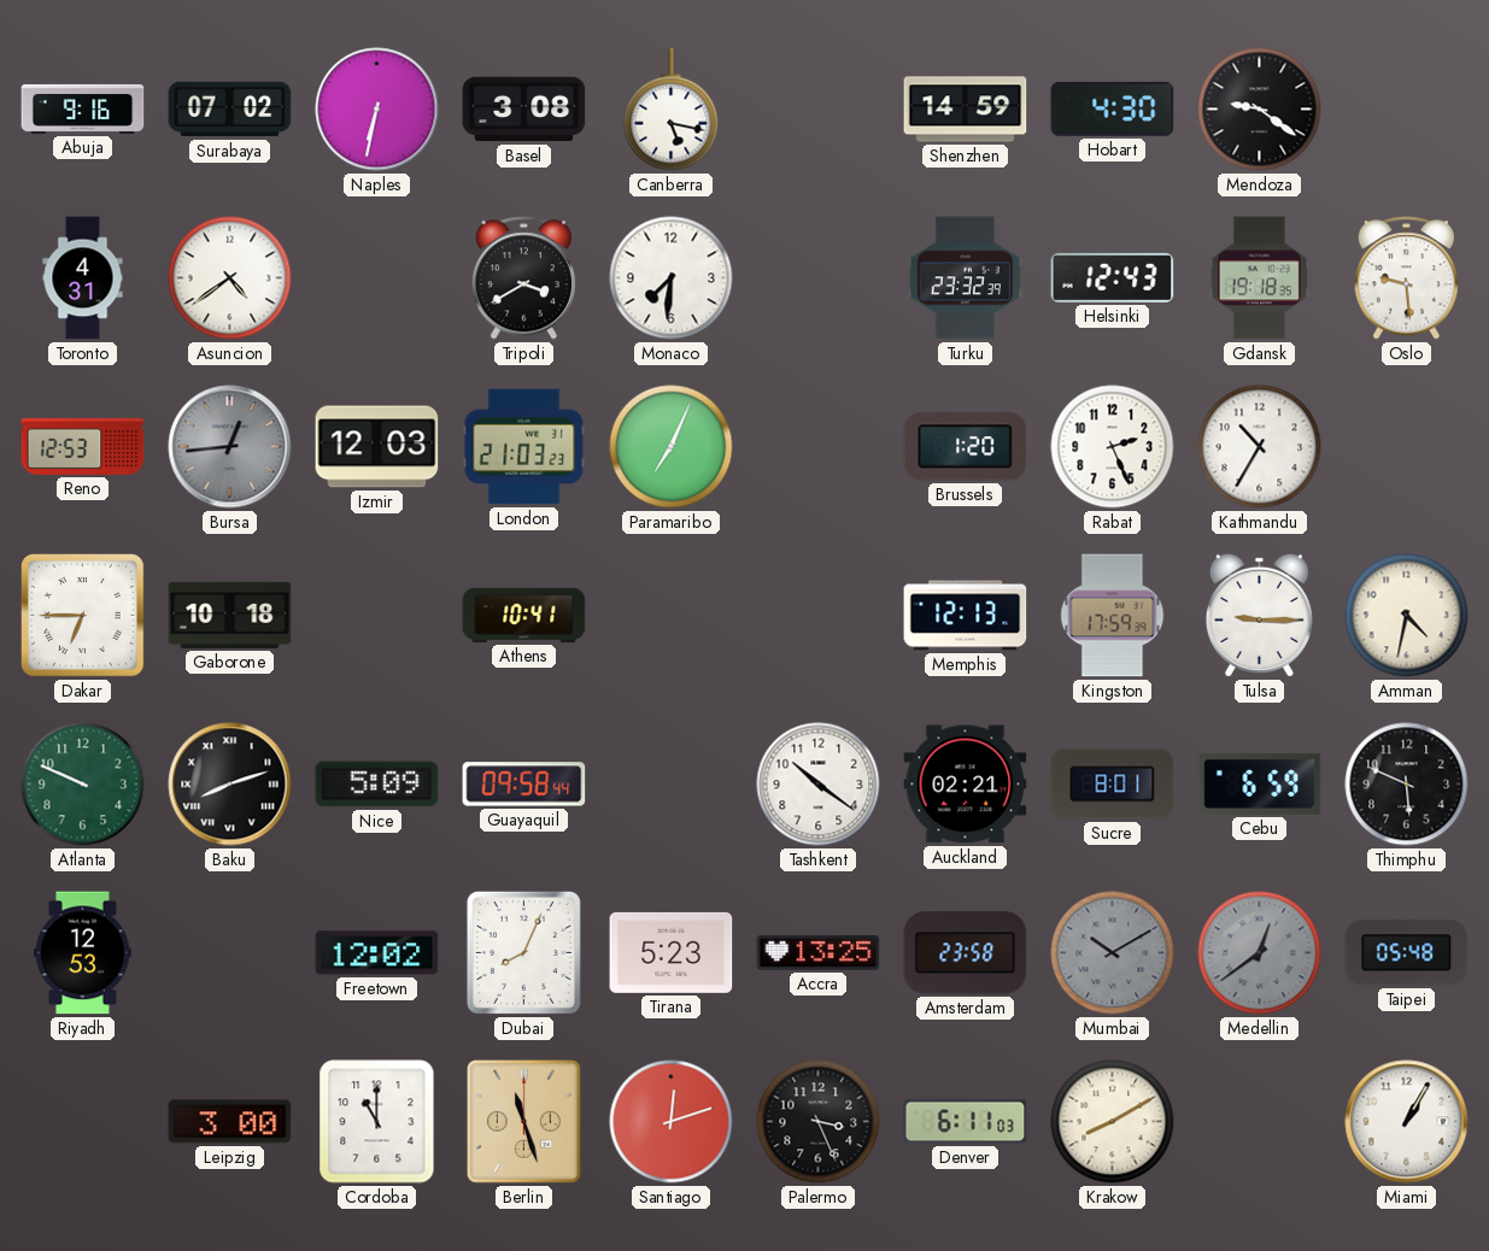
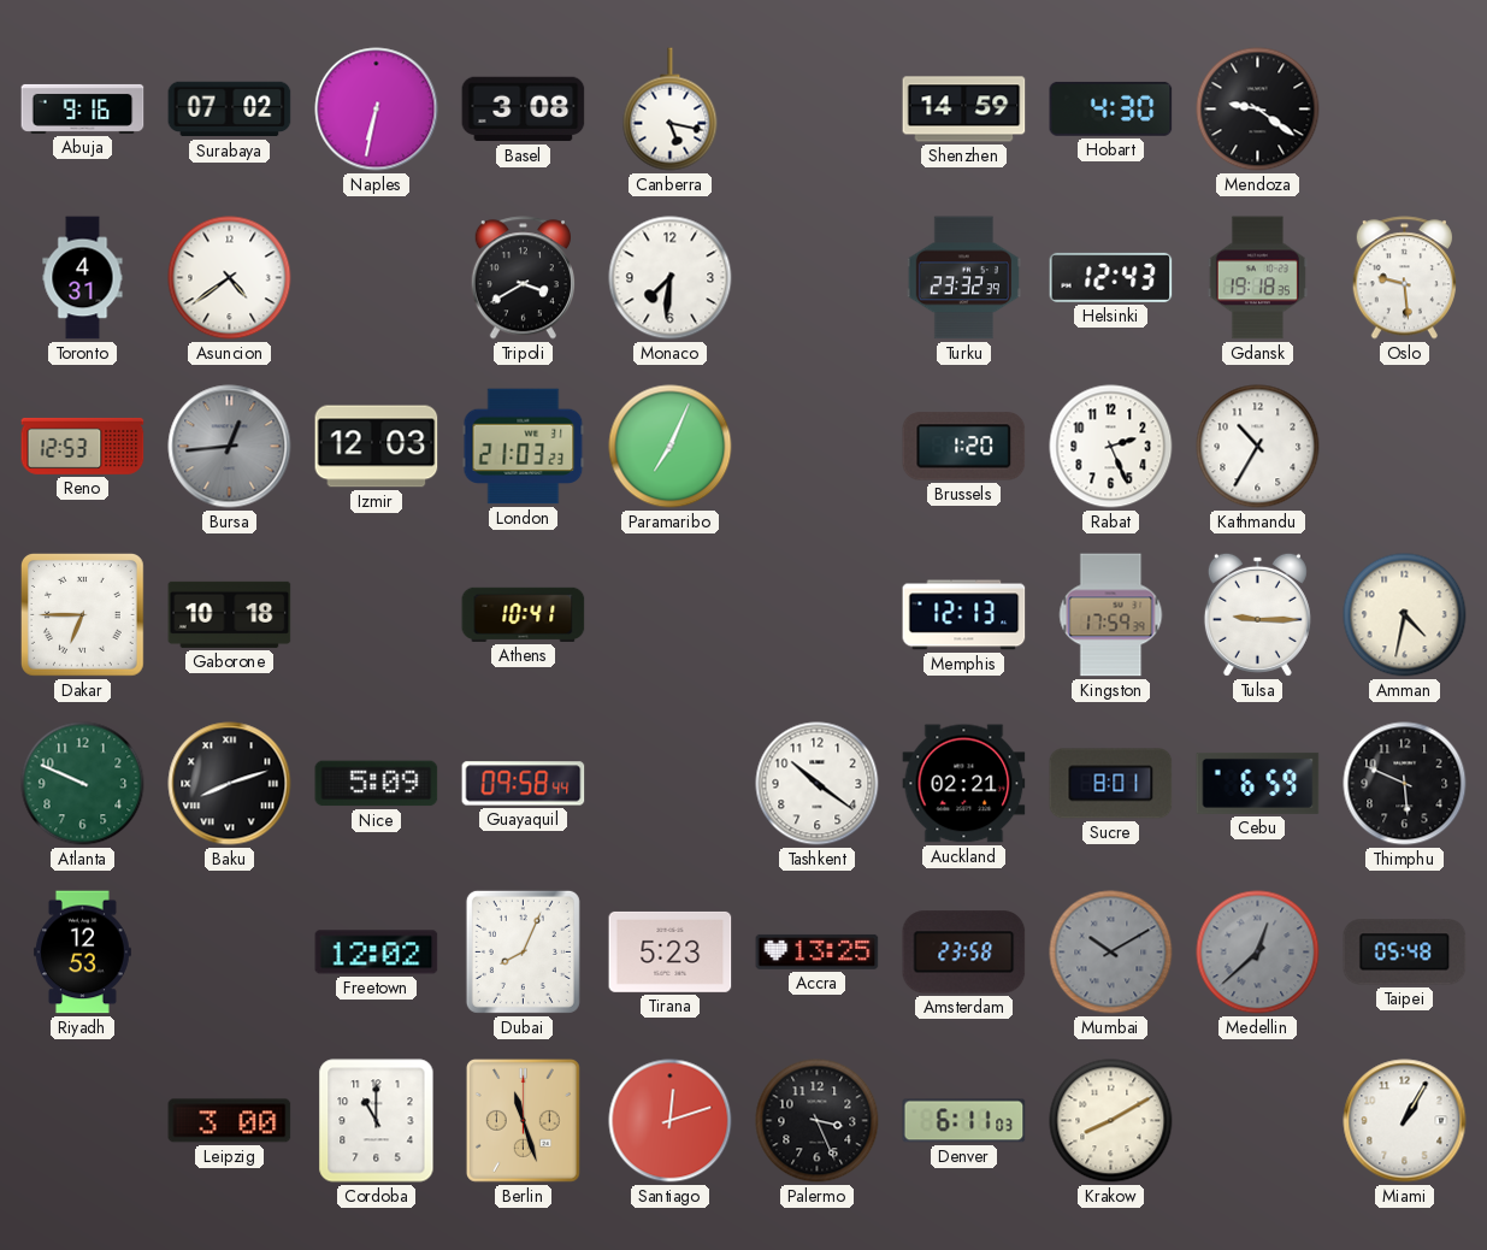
Medellin: 12:39 -> 12:38 (1258, 953)
